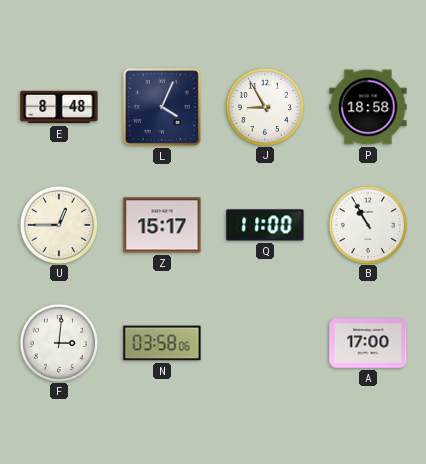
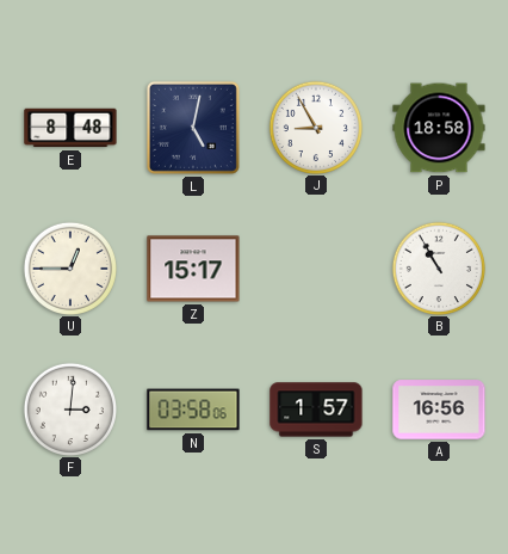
L: 4:04 -> 5:02 (193, 128)
Q: 11:00 -> none (265, 225)
S: none -> 1:57 (316, 410)
A: 17:00 -> 16:56 (439, 410)
